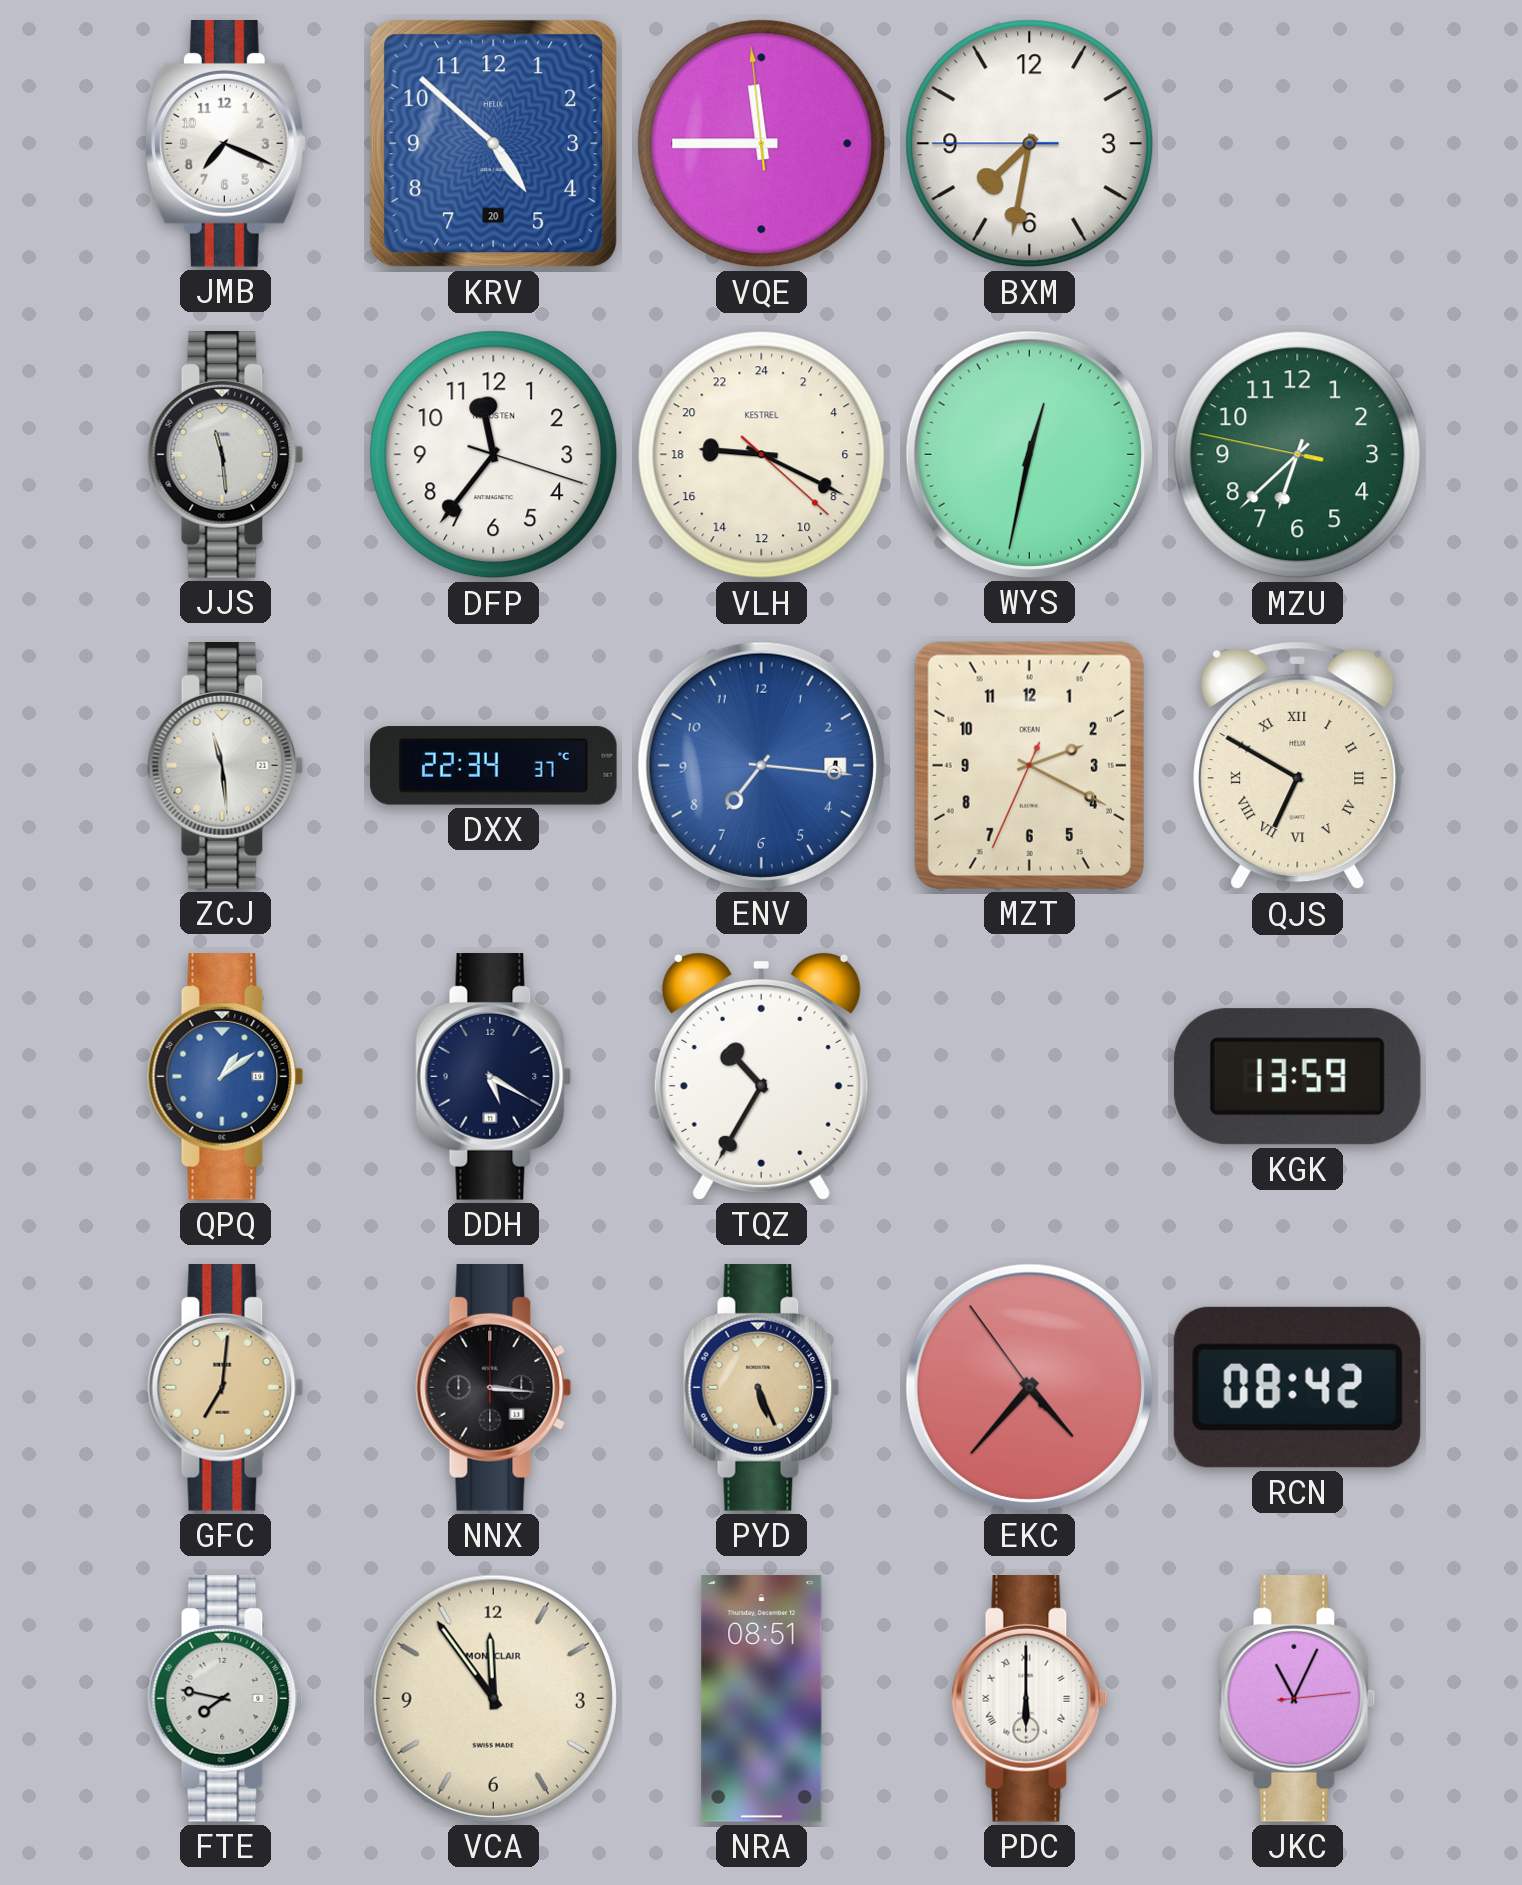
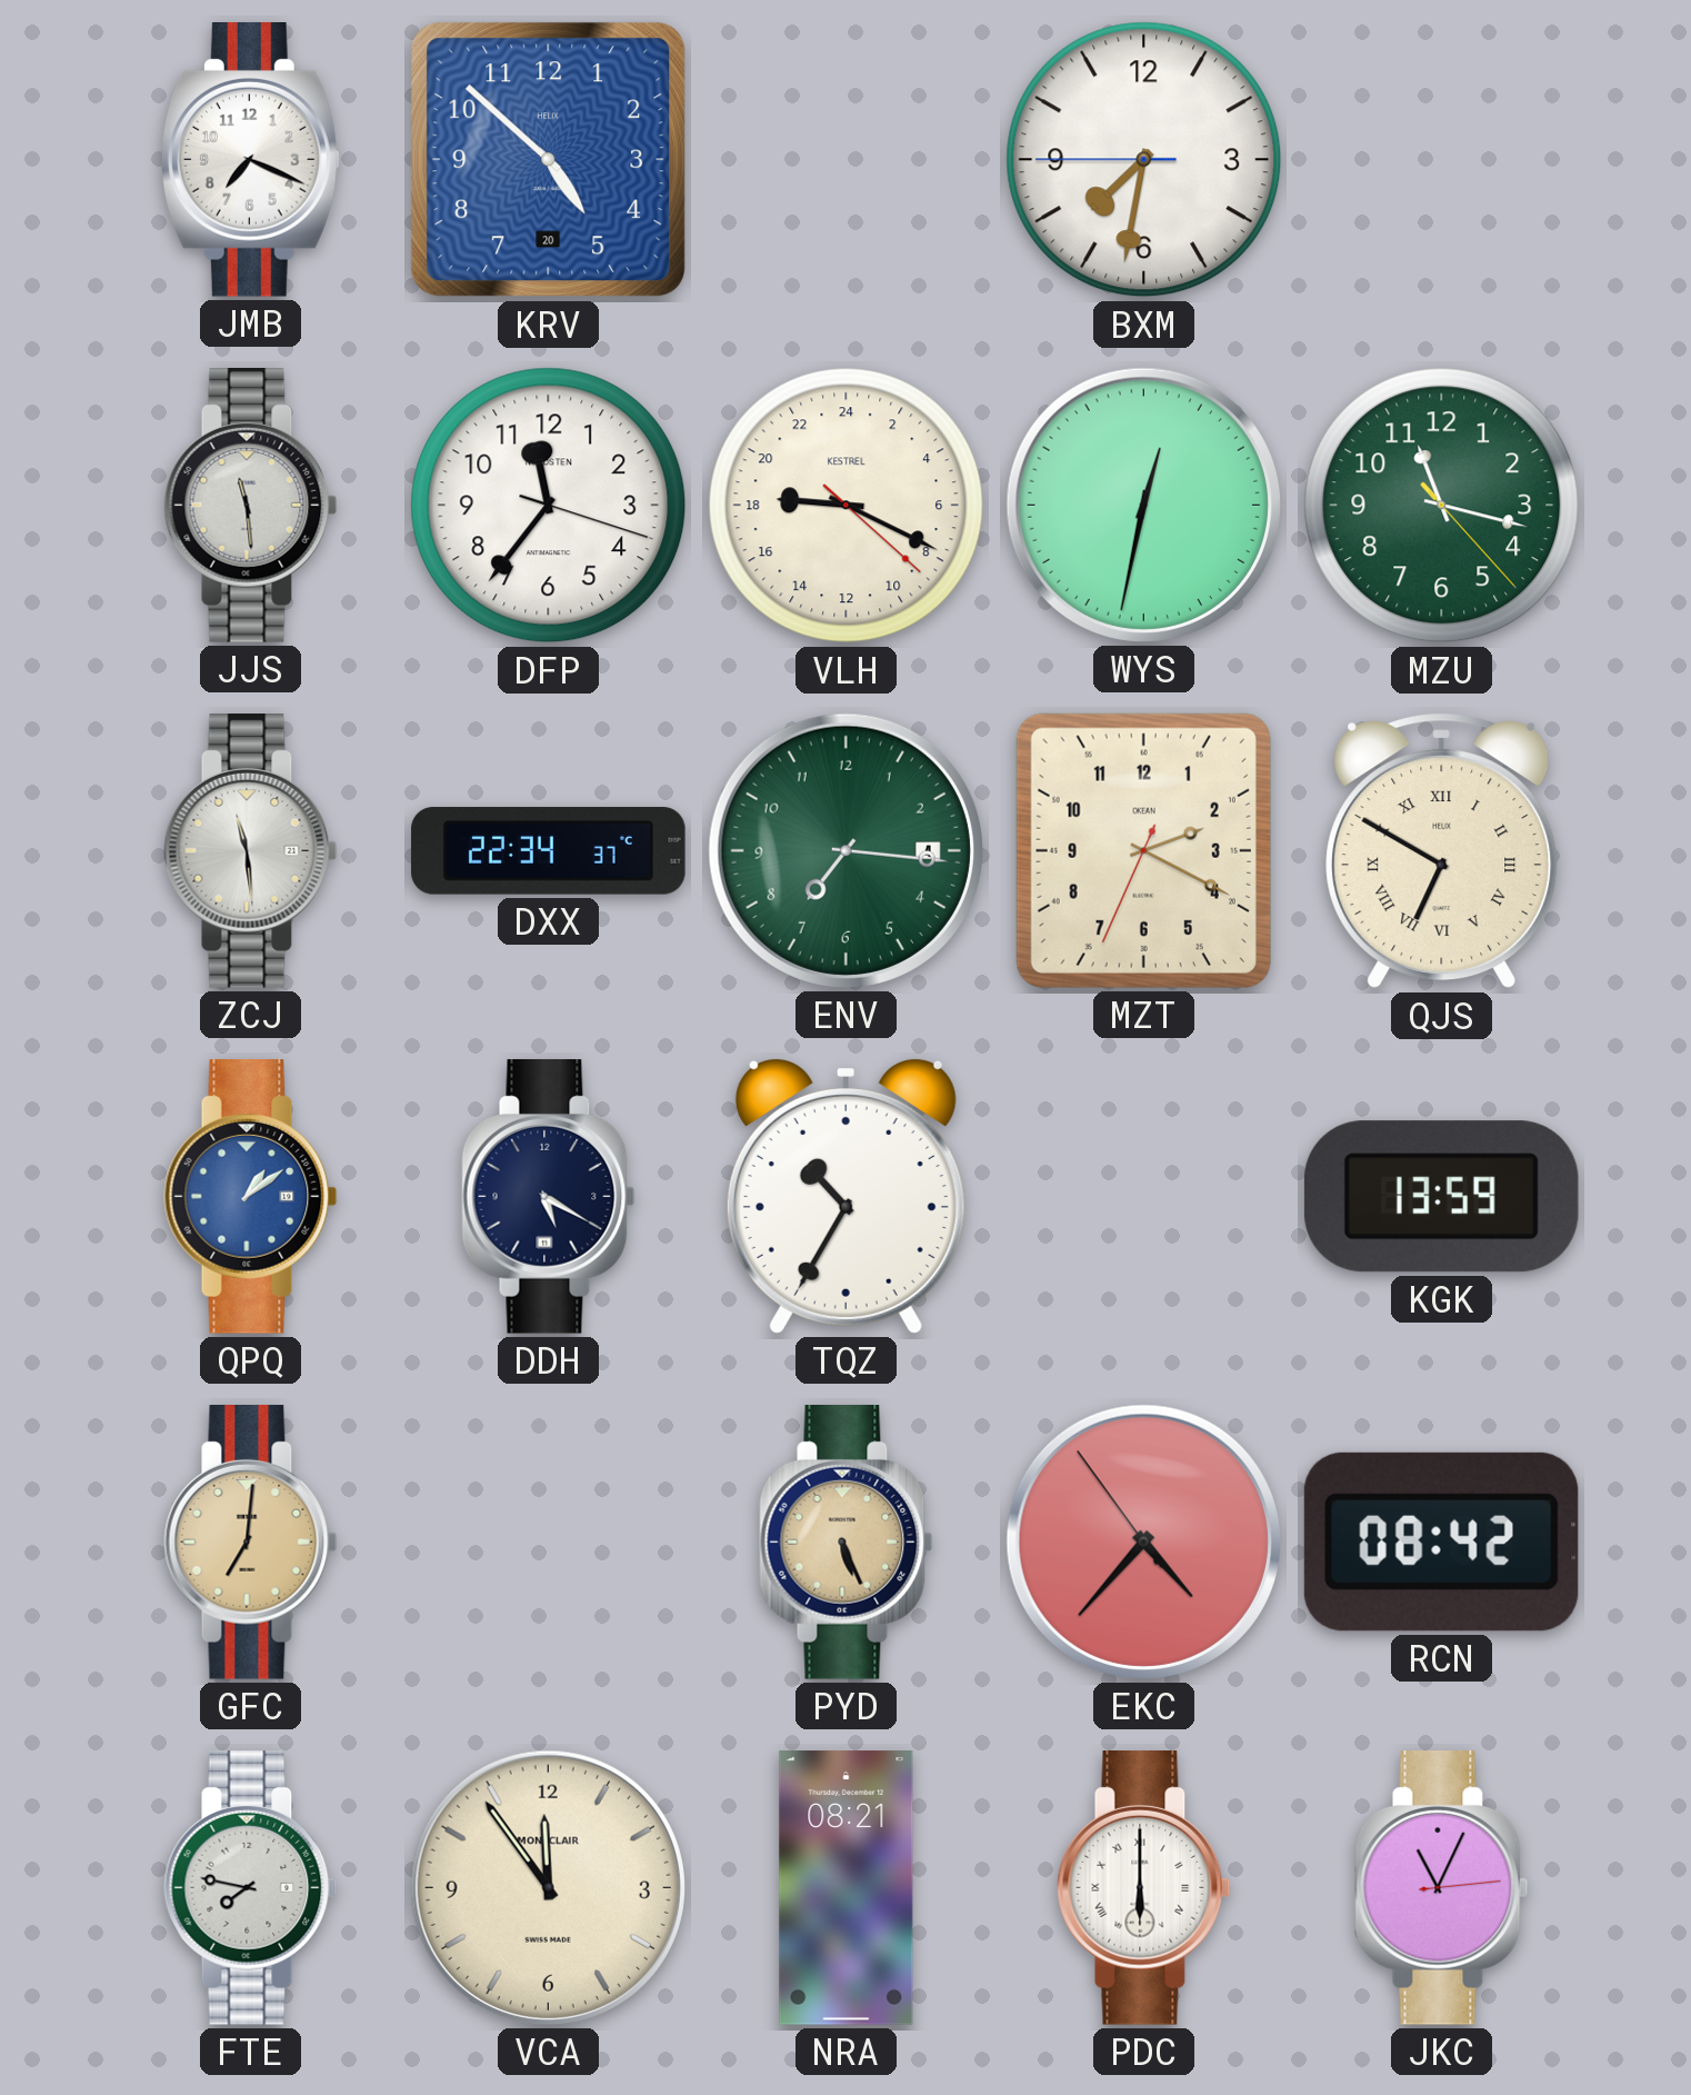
VQE: 11:44 -> none (762, 144)
MZU: 6:37 -> 11:17 (1442, 506)
ENV dial: blue -> green (845, 850)
NNX: 3:16 -> none (494, 1388)
NRA: 08:51 -> 08:21 (847, 1888)
